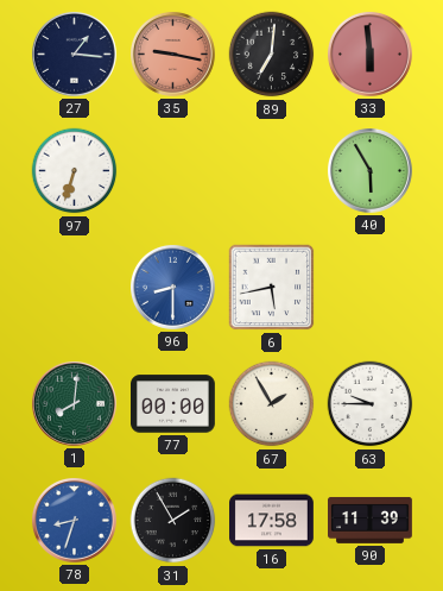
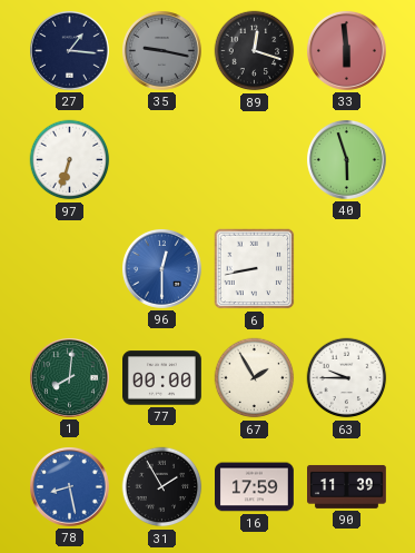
35 dial: salmon -> grey (162, 51)
89: 7:01 -> 12:18 (255, 51)
40: 5:55 -> 5:57 (347, 160)
96: 8:30 -> 12:30 (162, 269)
6: 5:43 -> 8:43 (255, 269)
78: 8:33 -> 8:28 (70, 487)
16: 17:58 -> 17:59 (255, 487)
